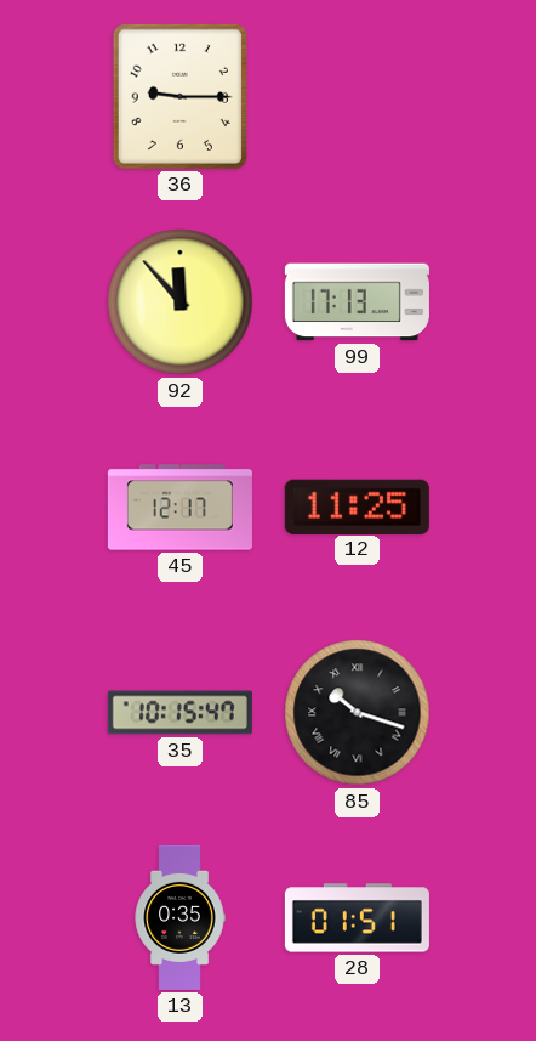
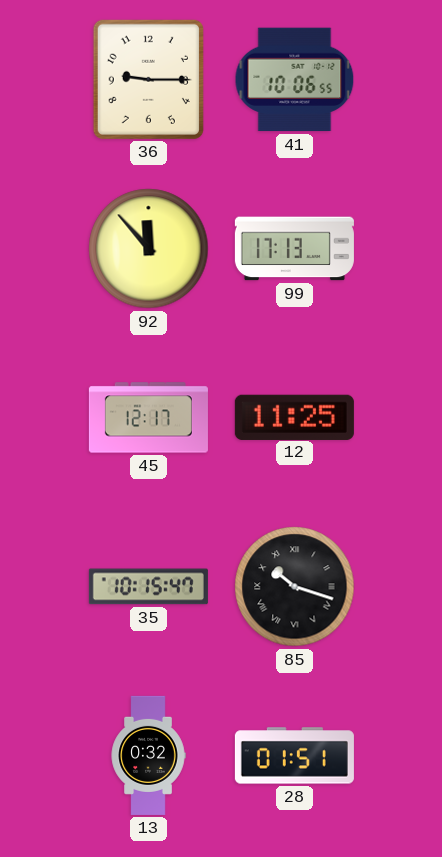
41: none -> 10:06 (295, 80)
13: 0:35 -> 0:32 (148, 755)
